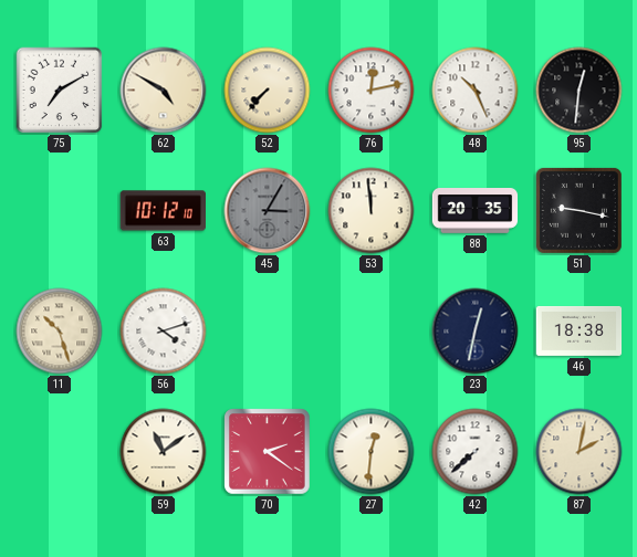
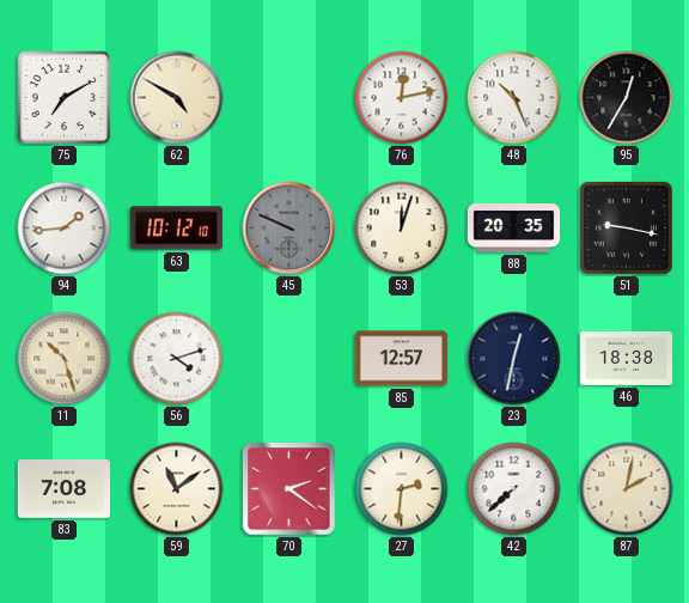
52: 7:37 -> none (268, 91)
95: 12:31 -> 12:35 (627, 98)
94: none -> 1:44 (65, 229)
45: 3:05 -> 9:49 (289, 229)
53: 11:59 -> 12:03 (402, 229)
85: none -> 12:57 (402, 359)
83: none -> 7:08 (63, 488)
27: 12:31 -> 2:31 (402, 489)
